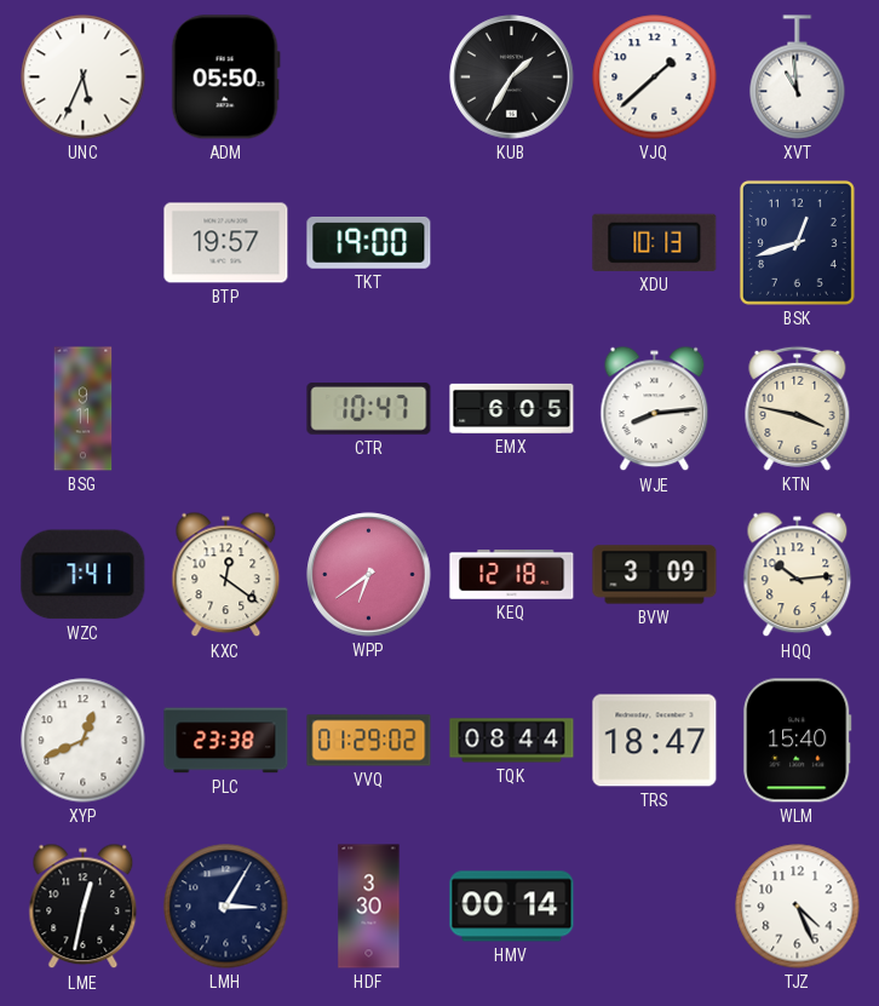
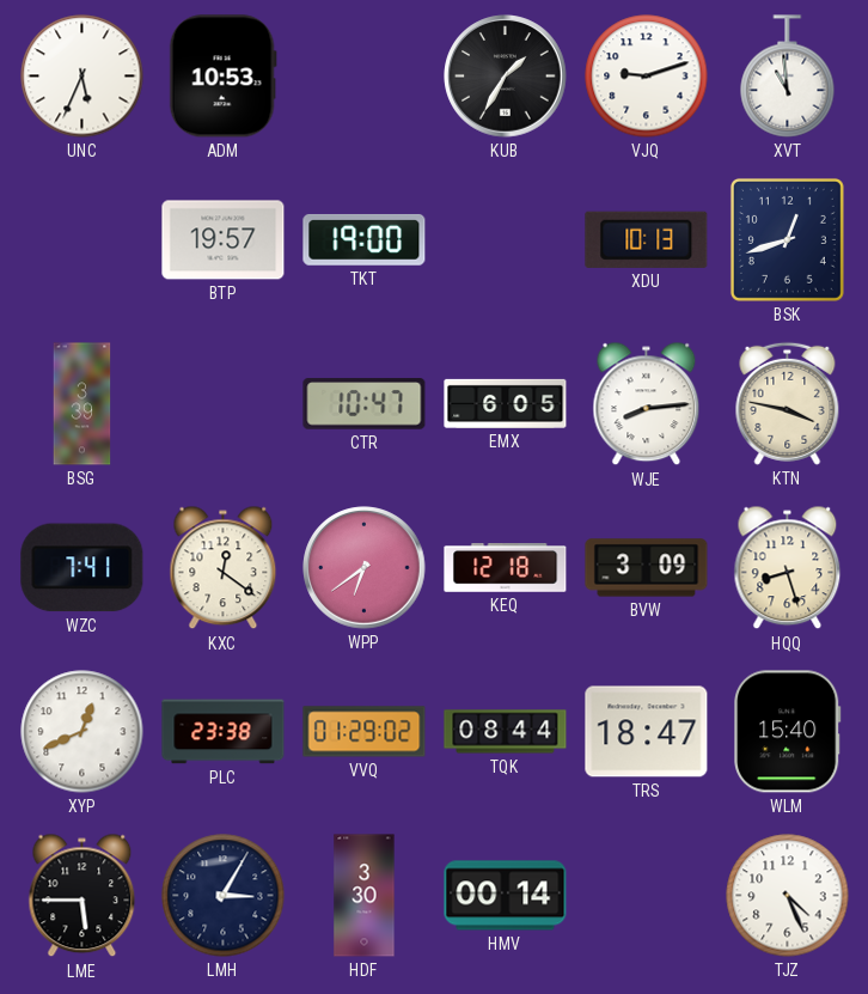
ADM: 05:50 -> 10:53 (222, 77)
VJQ: 1:38 -> 9:12 (647, 77)
BSG: 9:11 -> 3:39 (82, 404)
HQQ: 10:14 -> 8:27 (788, 568)
LME: 12:32 -> 5:45 (82, 896)
